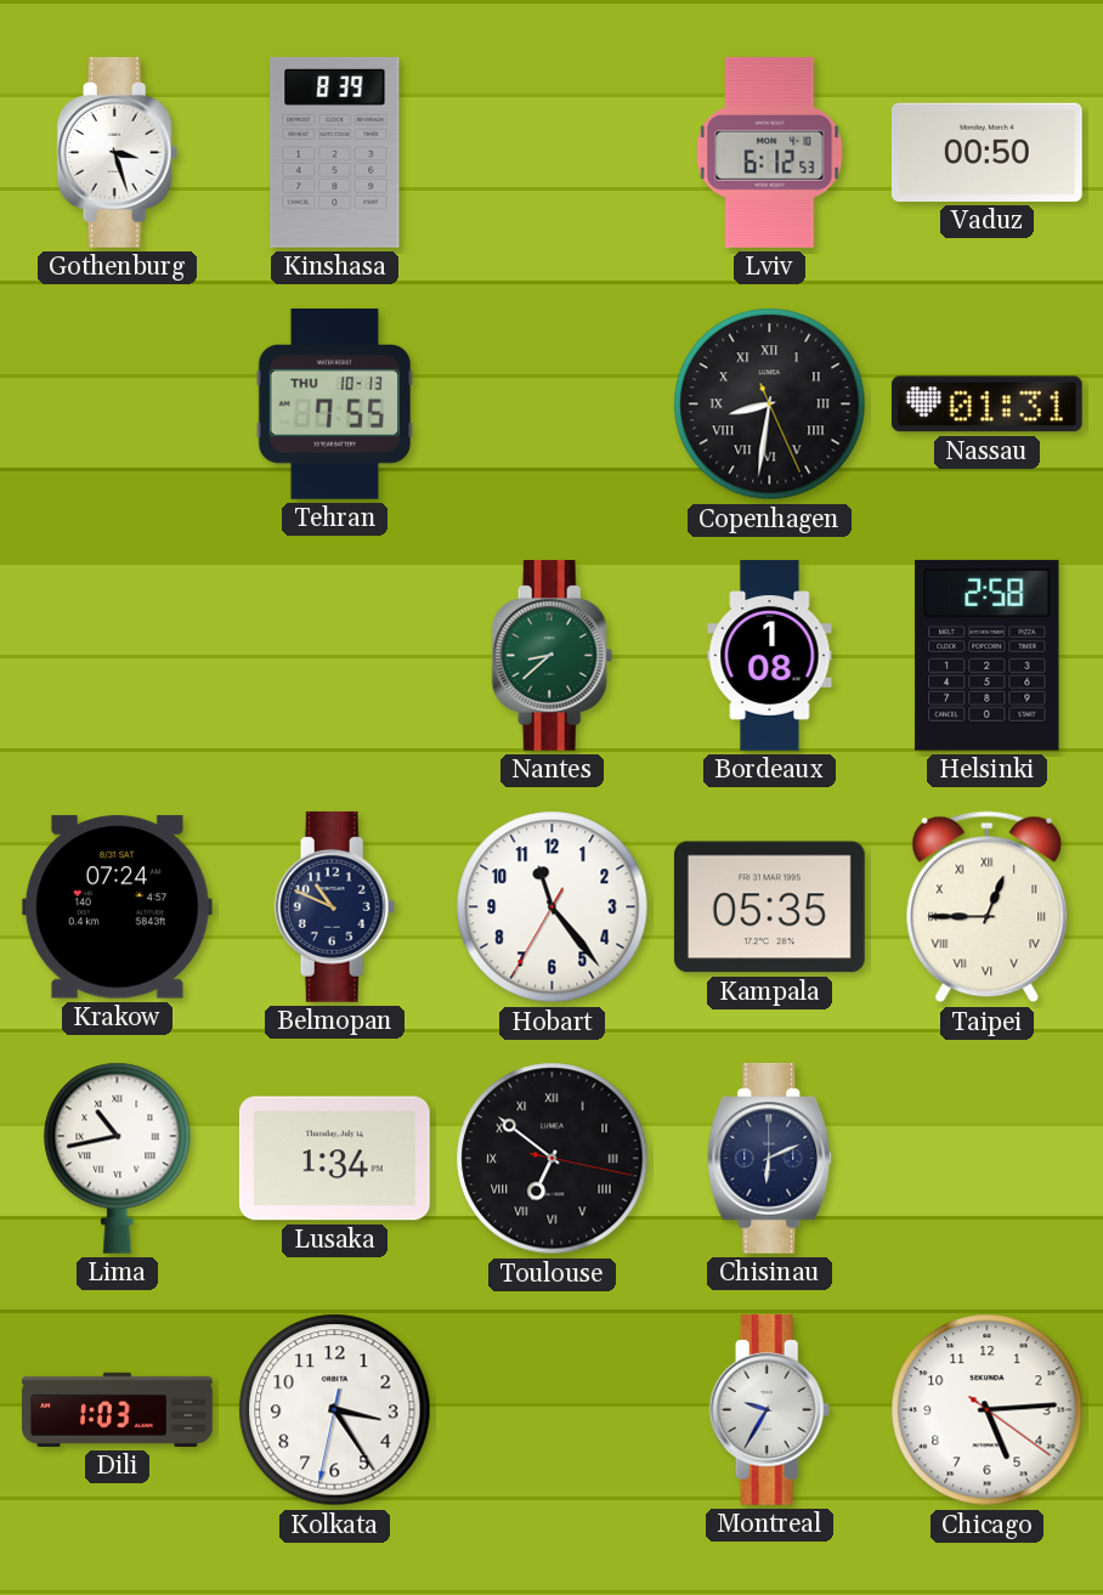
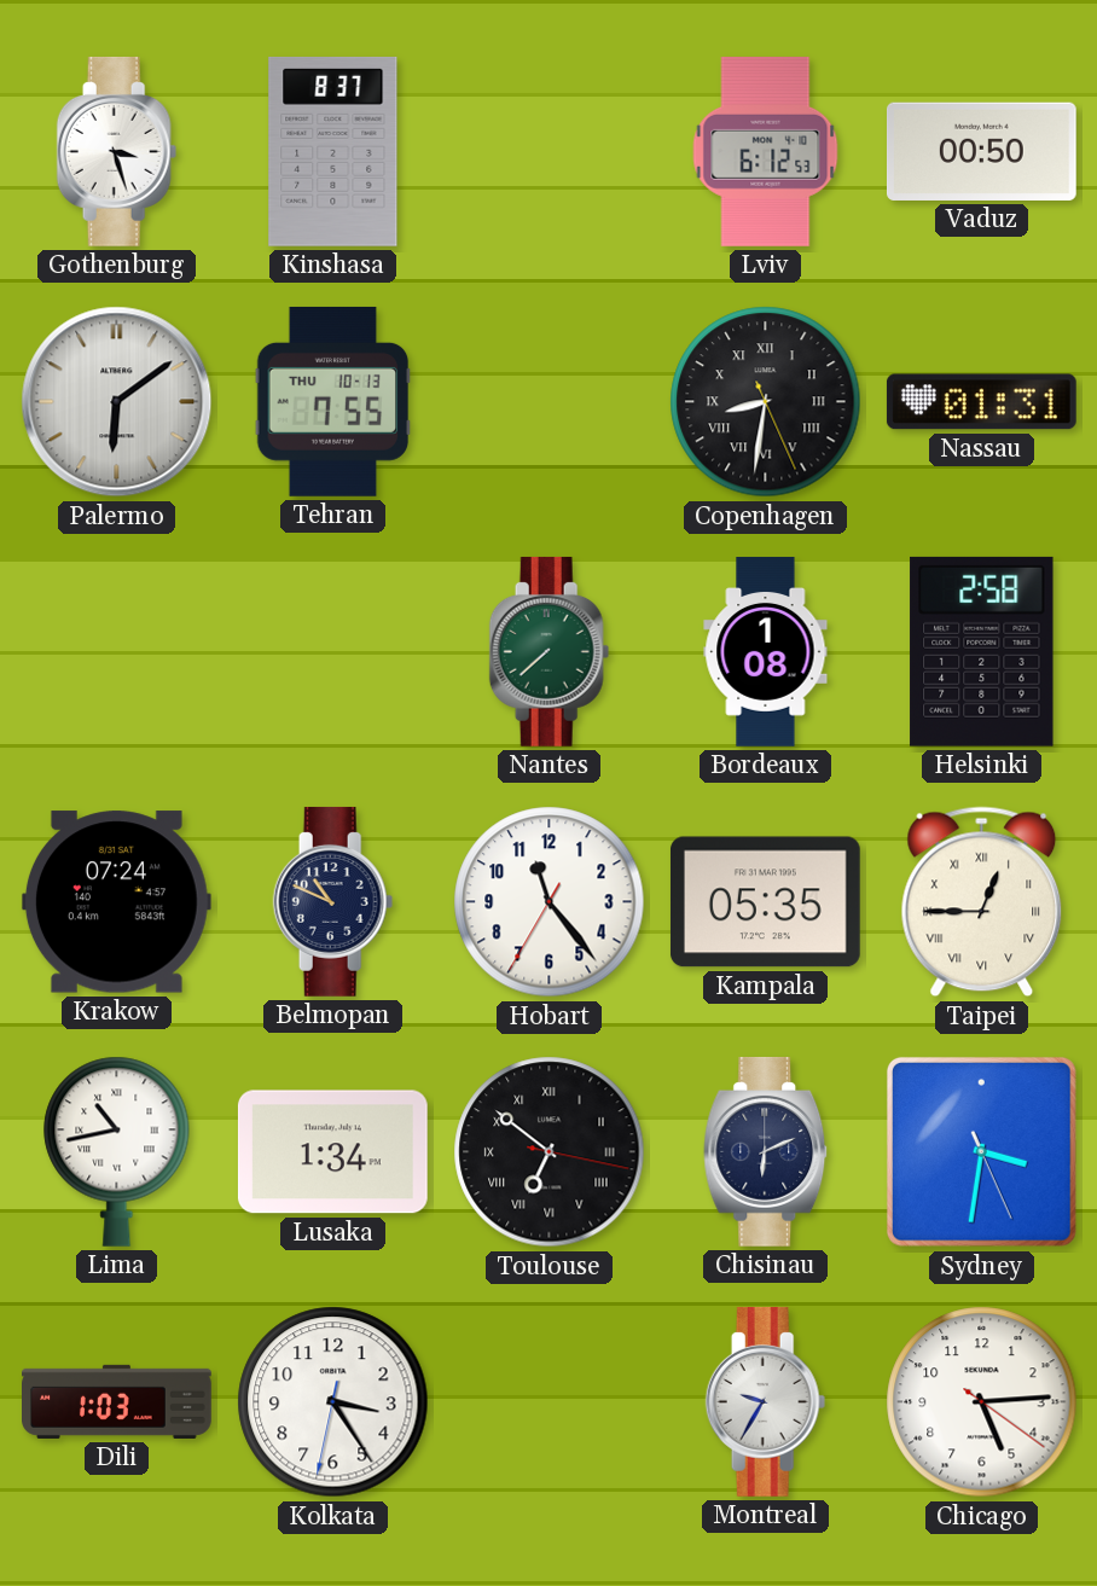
Kinshasa: 8:39 -> 8:37 (333, 151)
Palermo: none -> 6:09 (117, 402)
Nantes: 8:38 -> 7:38 (550, 652)
Sydney: none -> 3:31 (981, 1151)
